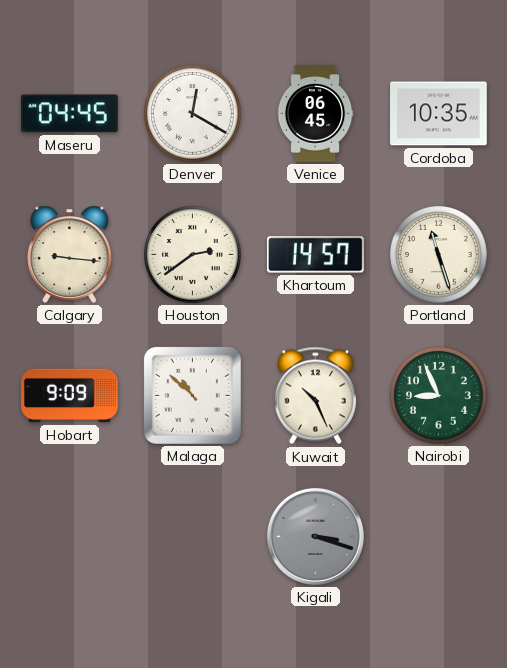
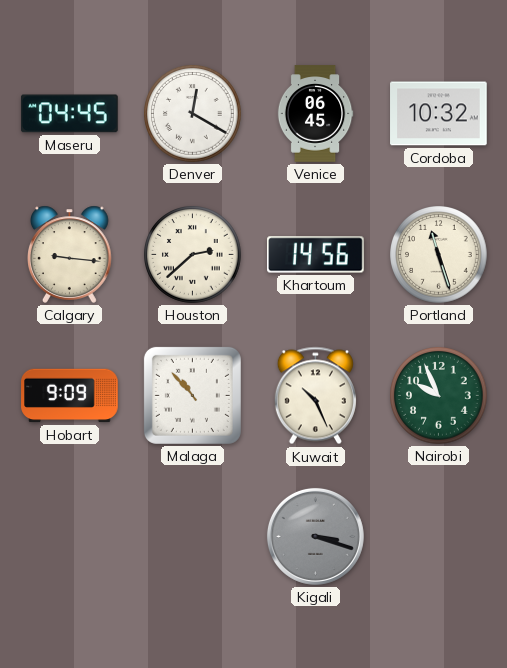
Cordoba: 10:35 -> 10:32 (439, 114)
Houston: 2:39 -> 2:38 (193, 255)
Khartoum: 14:57 -> 14:56 (316, 255)
Malaga: 10:52 -> 10:53 (192, 395)
Nairobi: 8:56 -> 9:56 (439, 396)
